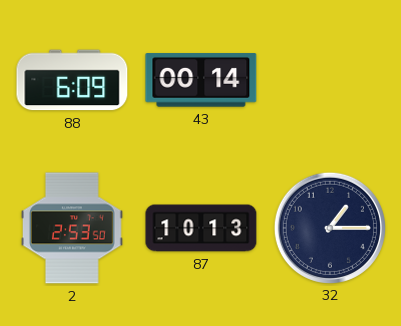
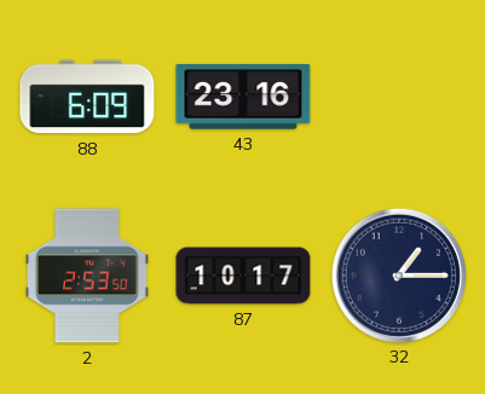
43: 00:14 -> 23:16 (243, 97)
87: 10:13 -> 10:17 (243, 276)
